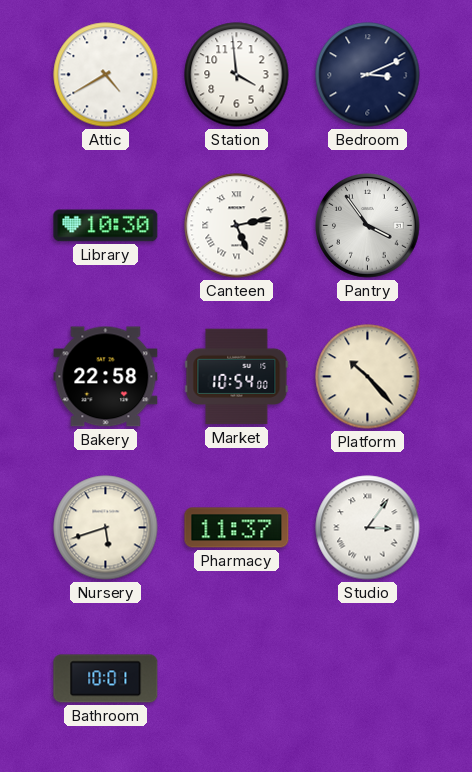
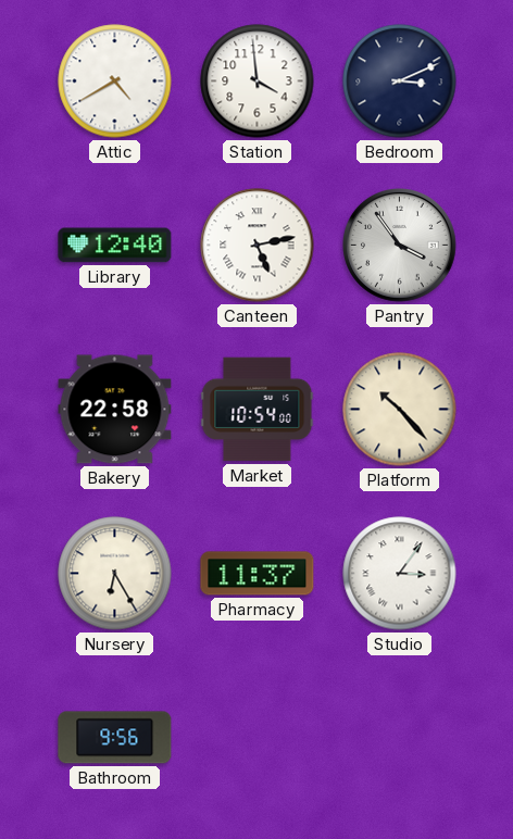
Library: 10:30 -> 12:40 (115, 246)
Nursery: 5:42 -> 6:25 (115, 574)
Bathroom: 10:01 -> 9:56 (115, 738)
